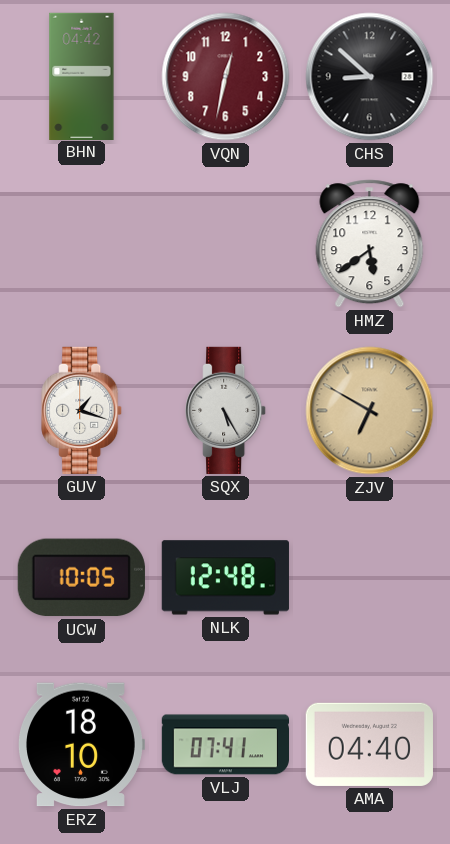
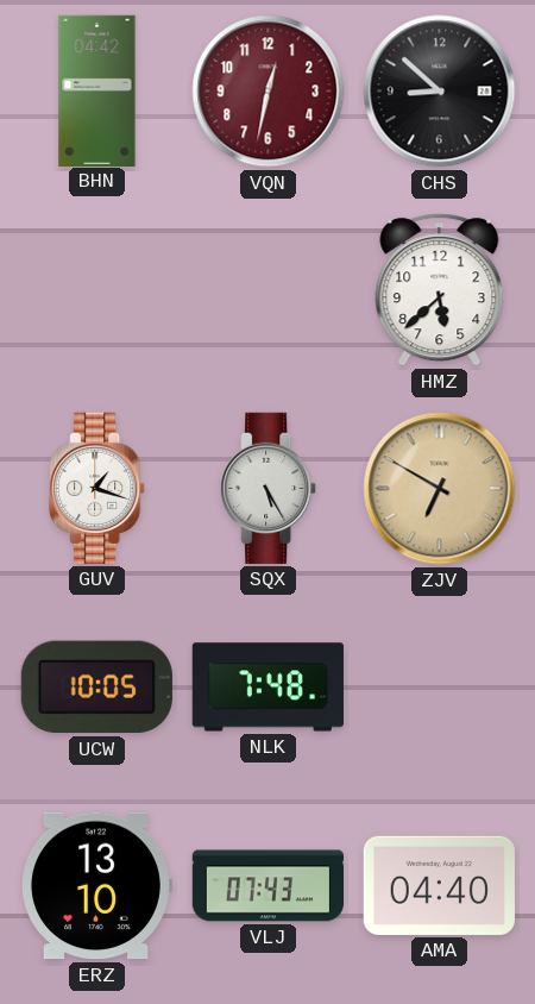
HMZ: 5:39 -> 5:38 (440, 290)
NLK: 12:48 -> 7:48 (267, 688)
ERZ: 18:10 -> 13:10 (97, 886)
VLJ: 07:41 -> 07:43 (267, 886)
